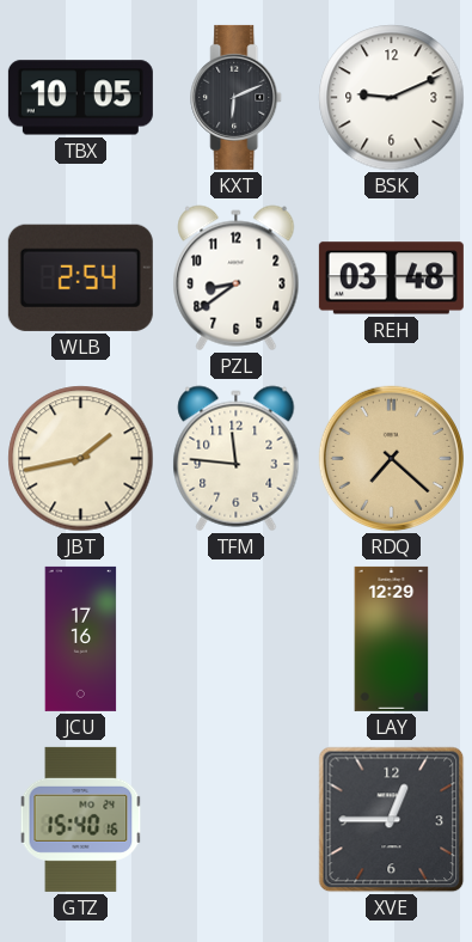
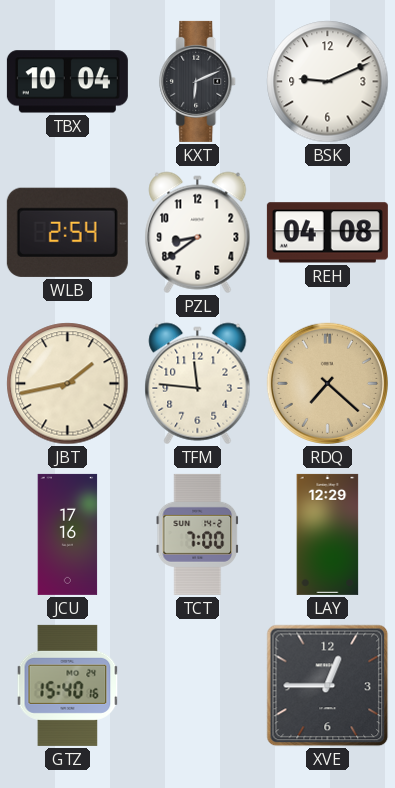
TBX: 10:05 -> 10:04 (67, 82)
REH: 03:48 -> 04:08 (327, 233)
TCT: none -> 7:00 (197, 534)
